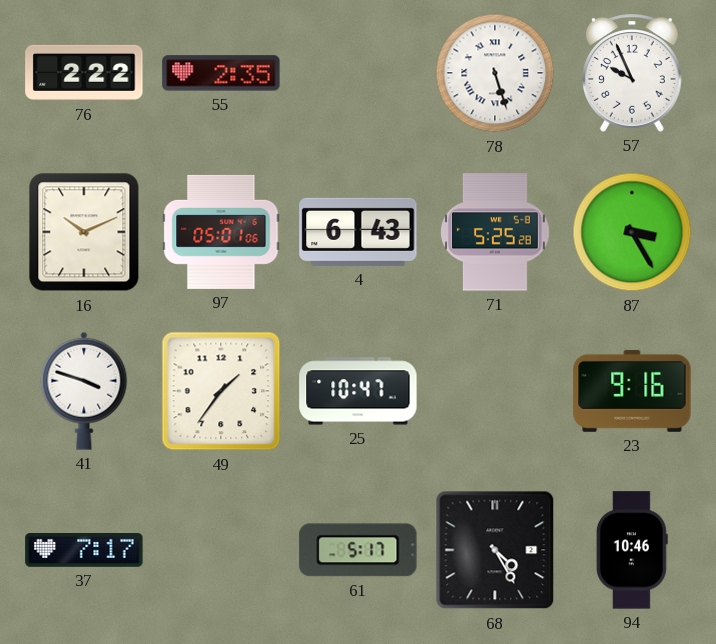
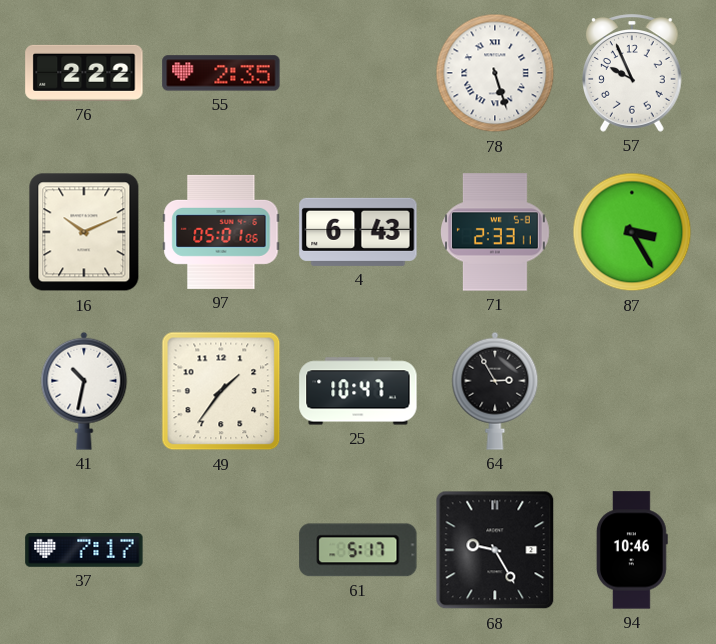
71: 5:25 -> 2:33 (496, 232)
41: 3:48 -> 10:32 (84, 391)
64: none -> 2:55 (495, 391)
23: 9:16 -> none (632, 391)
68: 4:25 -> 9:25 (495, 550)
